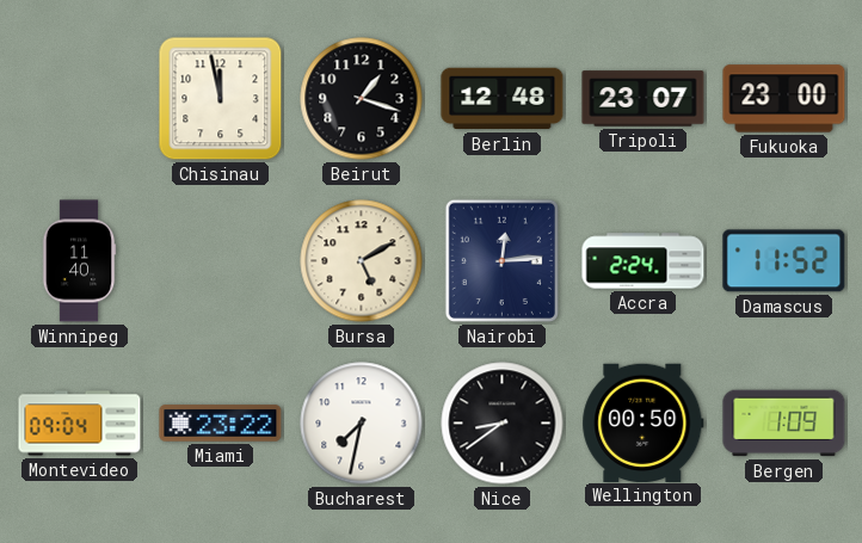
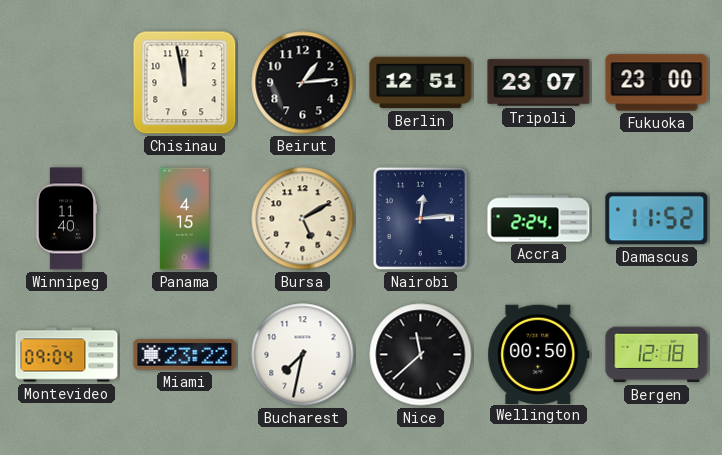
Beirut: 1:18 -> 1:14 (303, 83)
Berlin: 12:48 -> 12:51 (421, 83)
Panama: none -> 4:15 (184, 219)
Nice: 8:39 -> 11:38 (421, 355)
Bergen: 1:09 -> 12:18 (657, 355)
